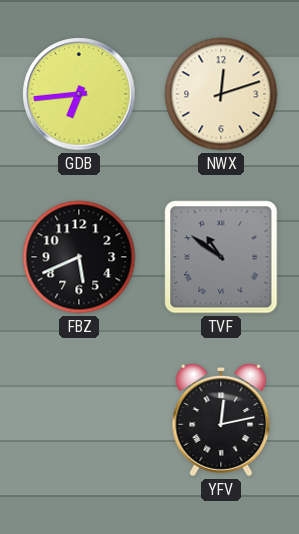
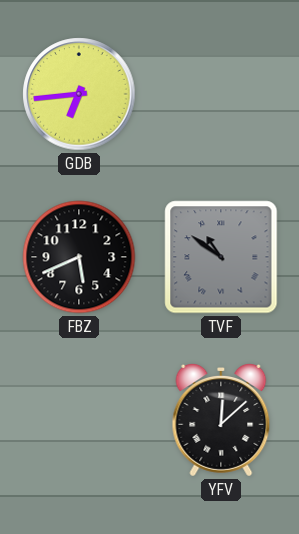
NWX: 12:12 -> none (221, 94)
YFV: 12:13 -> 12:08 (221, 421)
